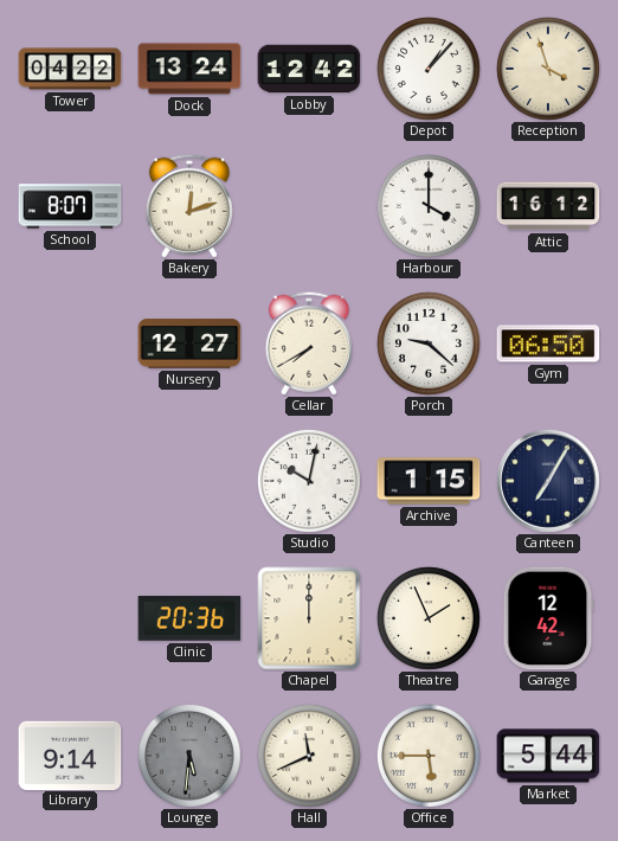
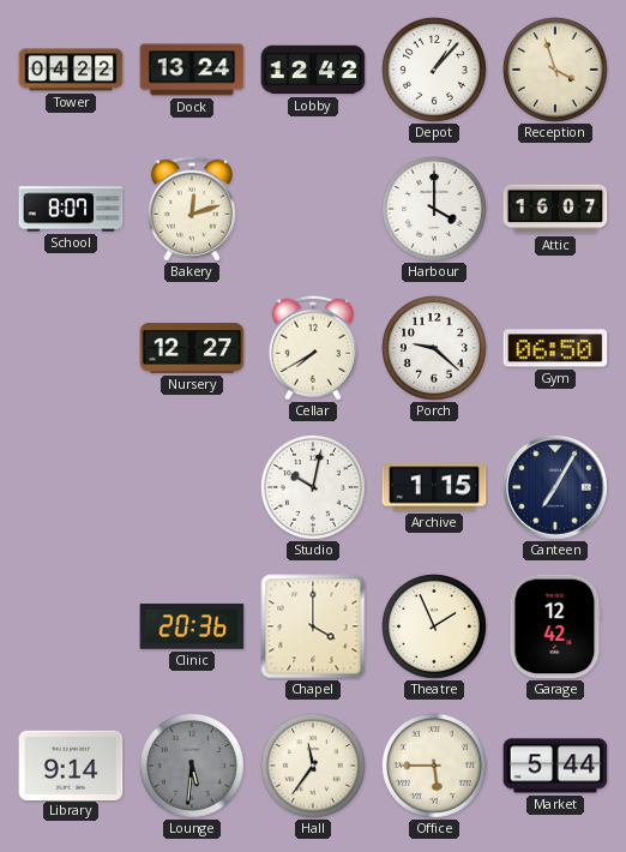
Attic: 16:12 -> 16:07 (555, 209)
Chapel: 12:00 -> 4:00 (313, 626)
Hall: 11:41 -> 11:36 (313, 766)
